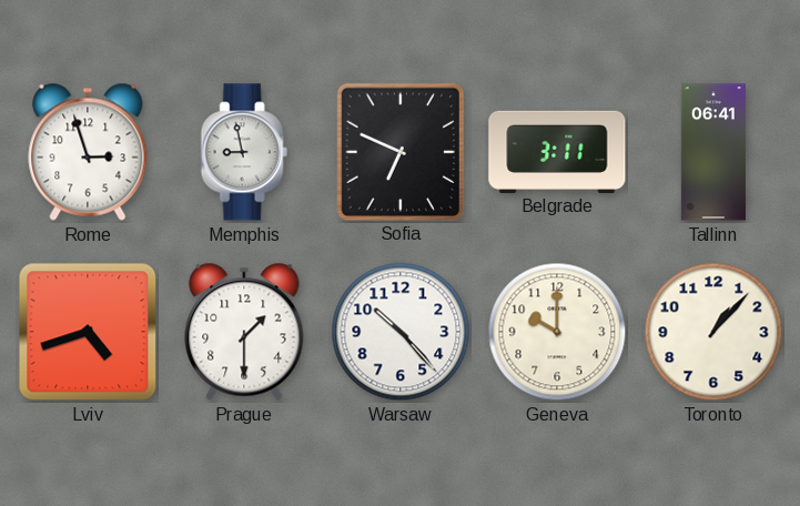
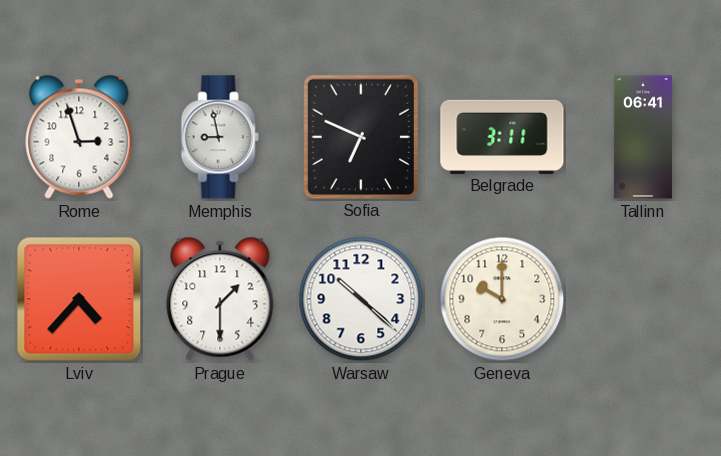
Lviv: 4:42 -> 4:37 (79, 299)
Warsaw: 10:23 -> 10:22 (361, 299)
Toronto: 1:07 -> none (713, 332)
